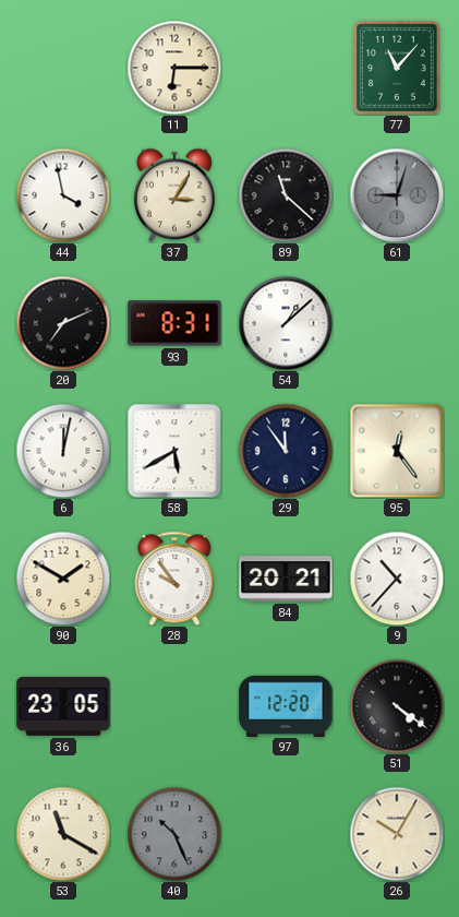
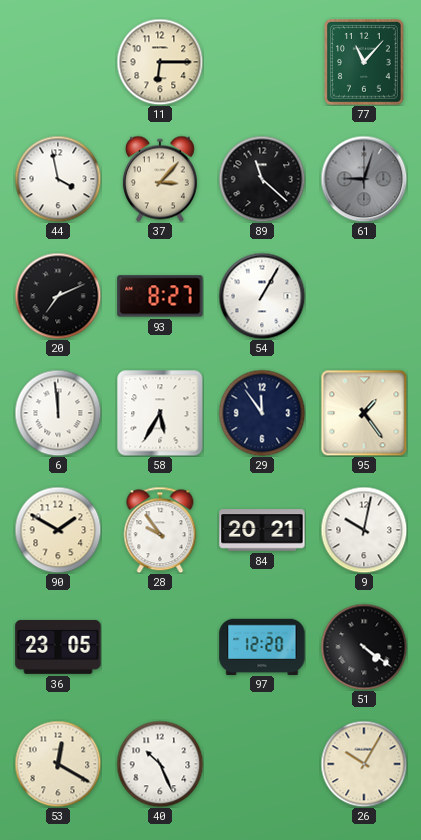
37: 3:05 -> 3:07 (160, 179)
93: 8:31 -> 8:27 (160, 296)
54: 1:08 -> 1:05 (262, 296)
6: 12:02 -> 11:59 (58, 413)
58: 5:40 -> 5:35 (160, 413)
95: 12:24 -> 1:24 (364, 413)
9: 10:37 -> 10:02 (364, 530)
53: 11:20 -> 12:20 (58, 764)
40 dial: grey -> white (160, 764)
